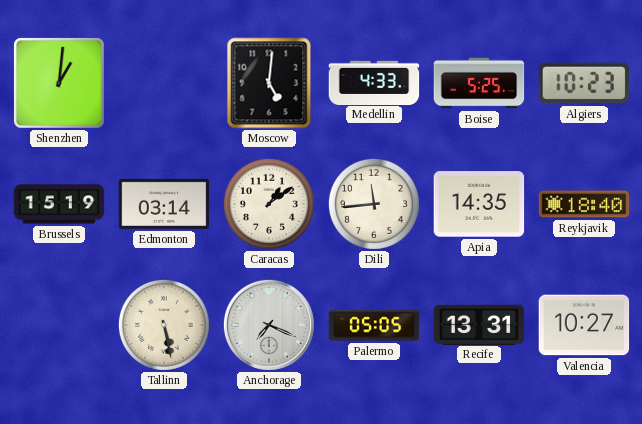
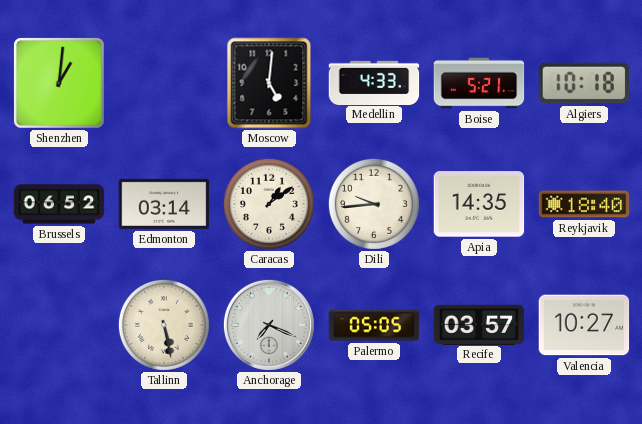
Boise: 5:25 -> 5:21 (479, 83)
Algiers: 10:23 -> 10:18 (584, 83)
Brussels: 15:19 -> 06:52 (59, 204)
Dili: 11:44 -> 9:44 (374, 204)
Recife: 13:31 -> 03:57 (479, 324)
